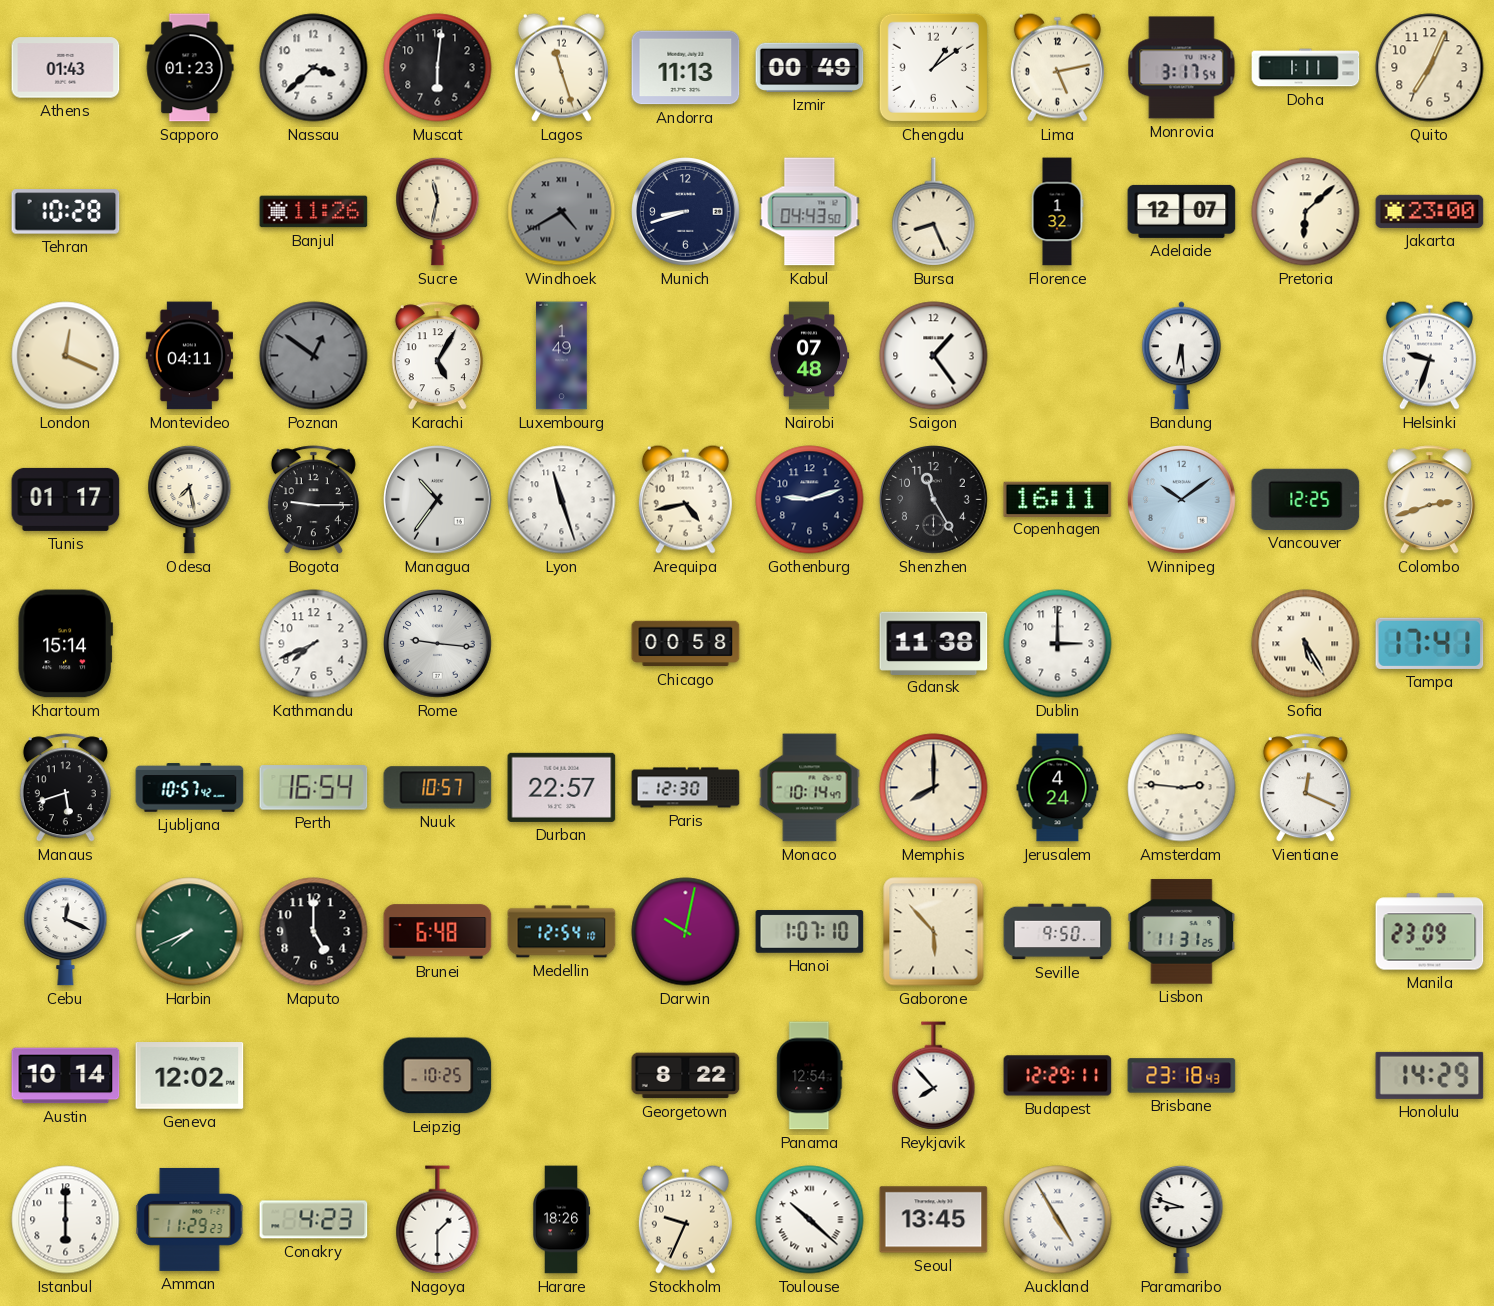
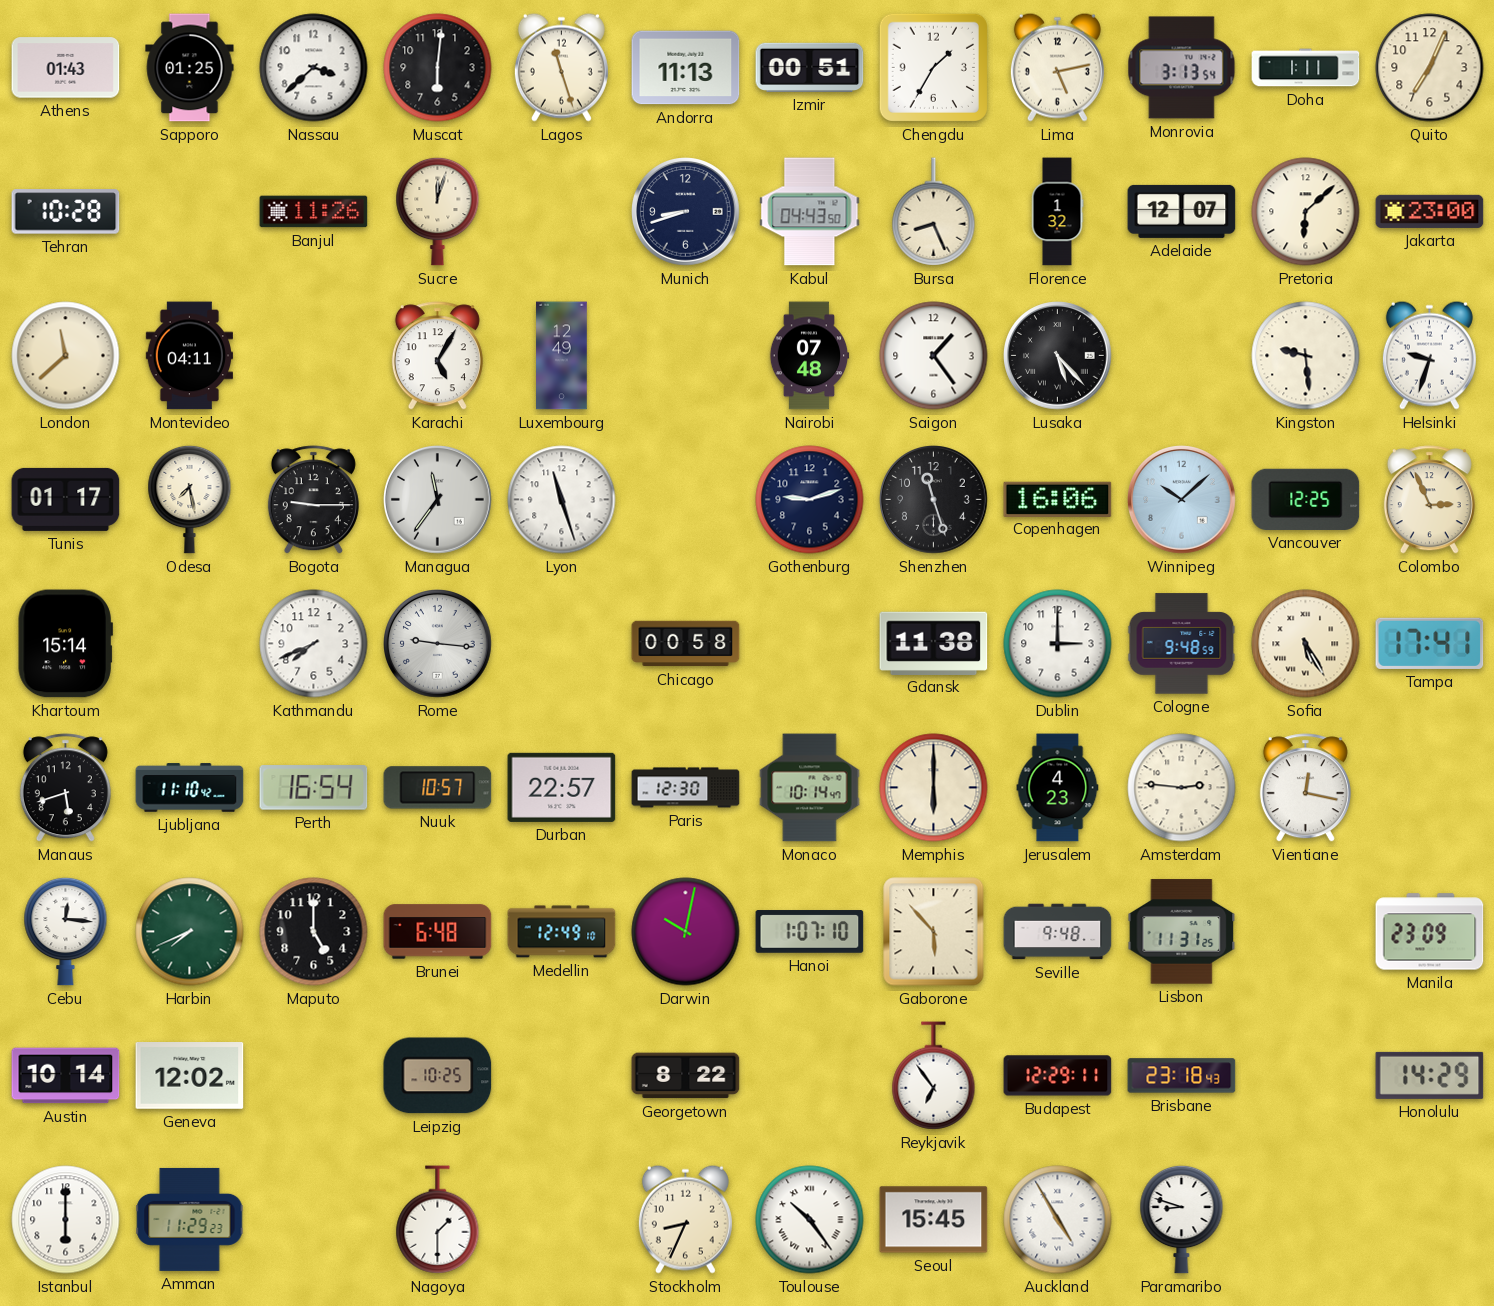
Sapporo: 01:23 -> 01:25 (190, 68)
Izmir: 00:49 -> 00:51 (810, 67)
Chengdu: 1:09 -> 1:35 (933, 67)
Monrovia: 3:17 -> 3:13 (1182, 68)
Sucre: 11:32 -> 12:03 (438, 211)
Windhoek: 4:40 -> none (562, 212)
London: 12:19 -> 11:38 (66, 356)
Poznan: 12:51 -> none (314, 356)
Luxembourg: 1:49 -> 12:49 (562, 356)
Lusaka: none -> 5:23 (1058, 356)
Bandung: 6:29 -> none (1181, 356)
Kingston: none -> 9:29 (1306, 356)
Managua: 10:36 -> 11:36 (438, 500)
Arequipa: 4:43 -> none (685, 499)
Shenzhen: 11:25 -> 11:27 (934, 500)
Copenhagen: 16:11 -> 16:06 (1058, 499)
Winnipeg: 10:09 -> 10:08 (1182, 500)
Colombo: 2:42 -> 2:56 (1429, 500)
Cologne: none -> 9:48 (1182, 644)
Ljubljana: 10:57 -> 11:10 (190, 788)
Memphis: 8:00 -> 6:00 (934, 788)
Jerusalem: 4:24 -> 4:23 (1058, 788)
Vientiane: 12:19 -> 12:17 (1305, 788)
Cebu: 12:19 -> 12:16 (66, 931)
Medellin: 12:54 -> 12:49 (562, 932)
Seville: 9:50 -> 9:48 (1058, 932)
Panama: 12:54 -> none (810, 1076)
Reykjavik: 7:53 -> 6:54 (934, 1076)
Conakry: 4:23 -> none (314, 1220)
Harare: 18:26 -> none (561, 1220)
Stockholm: 9:34 -> 8:34 (685, 1219)
Toulouse: 10:22 -> 10:24 (810, 1220)
Seoul: 13:45 -> 15:45 (934, 1220)
